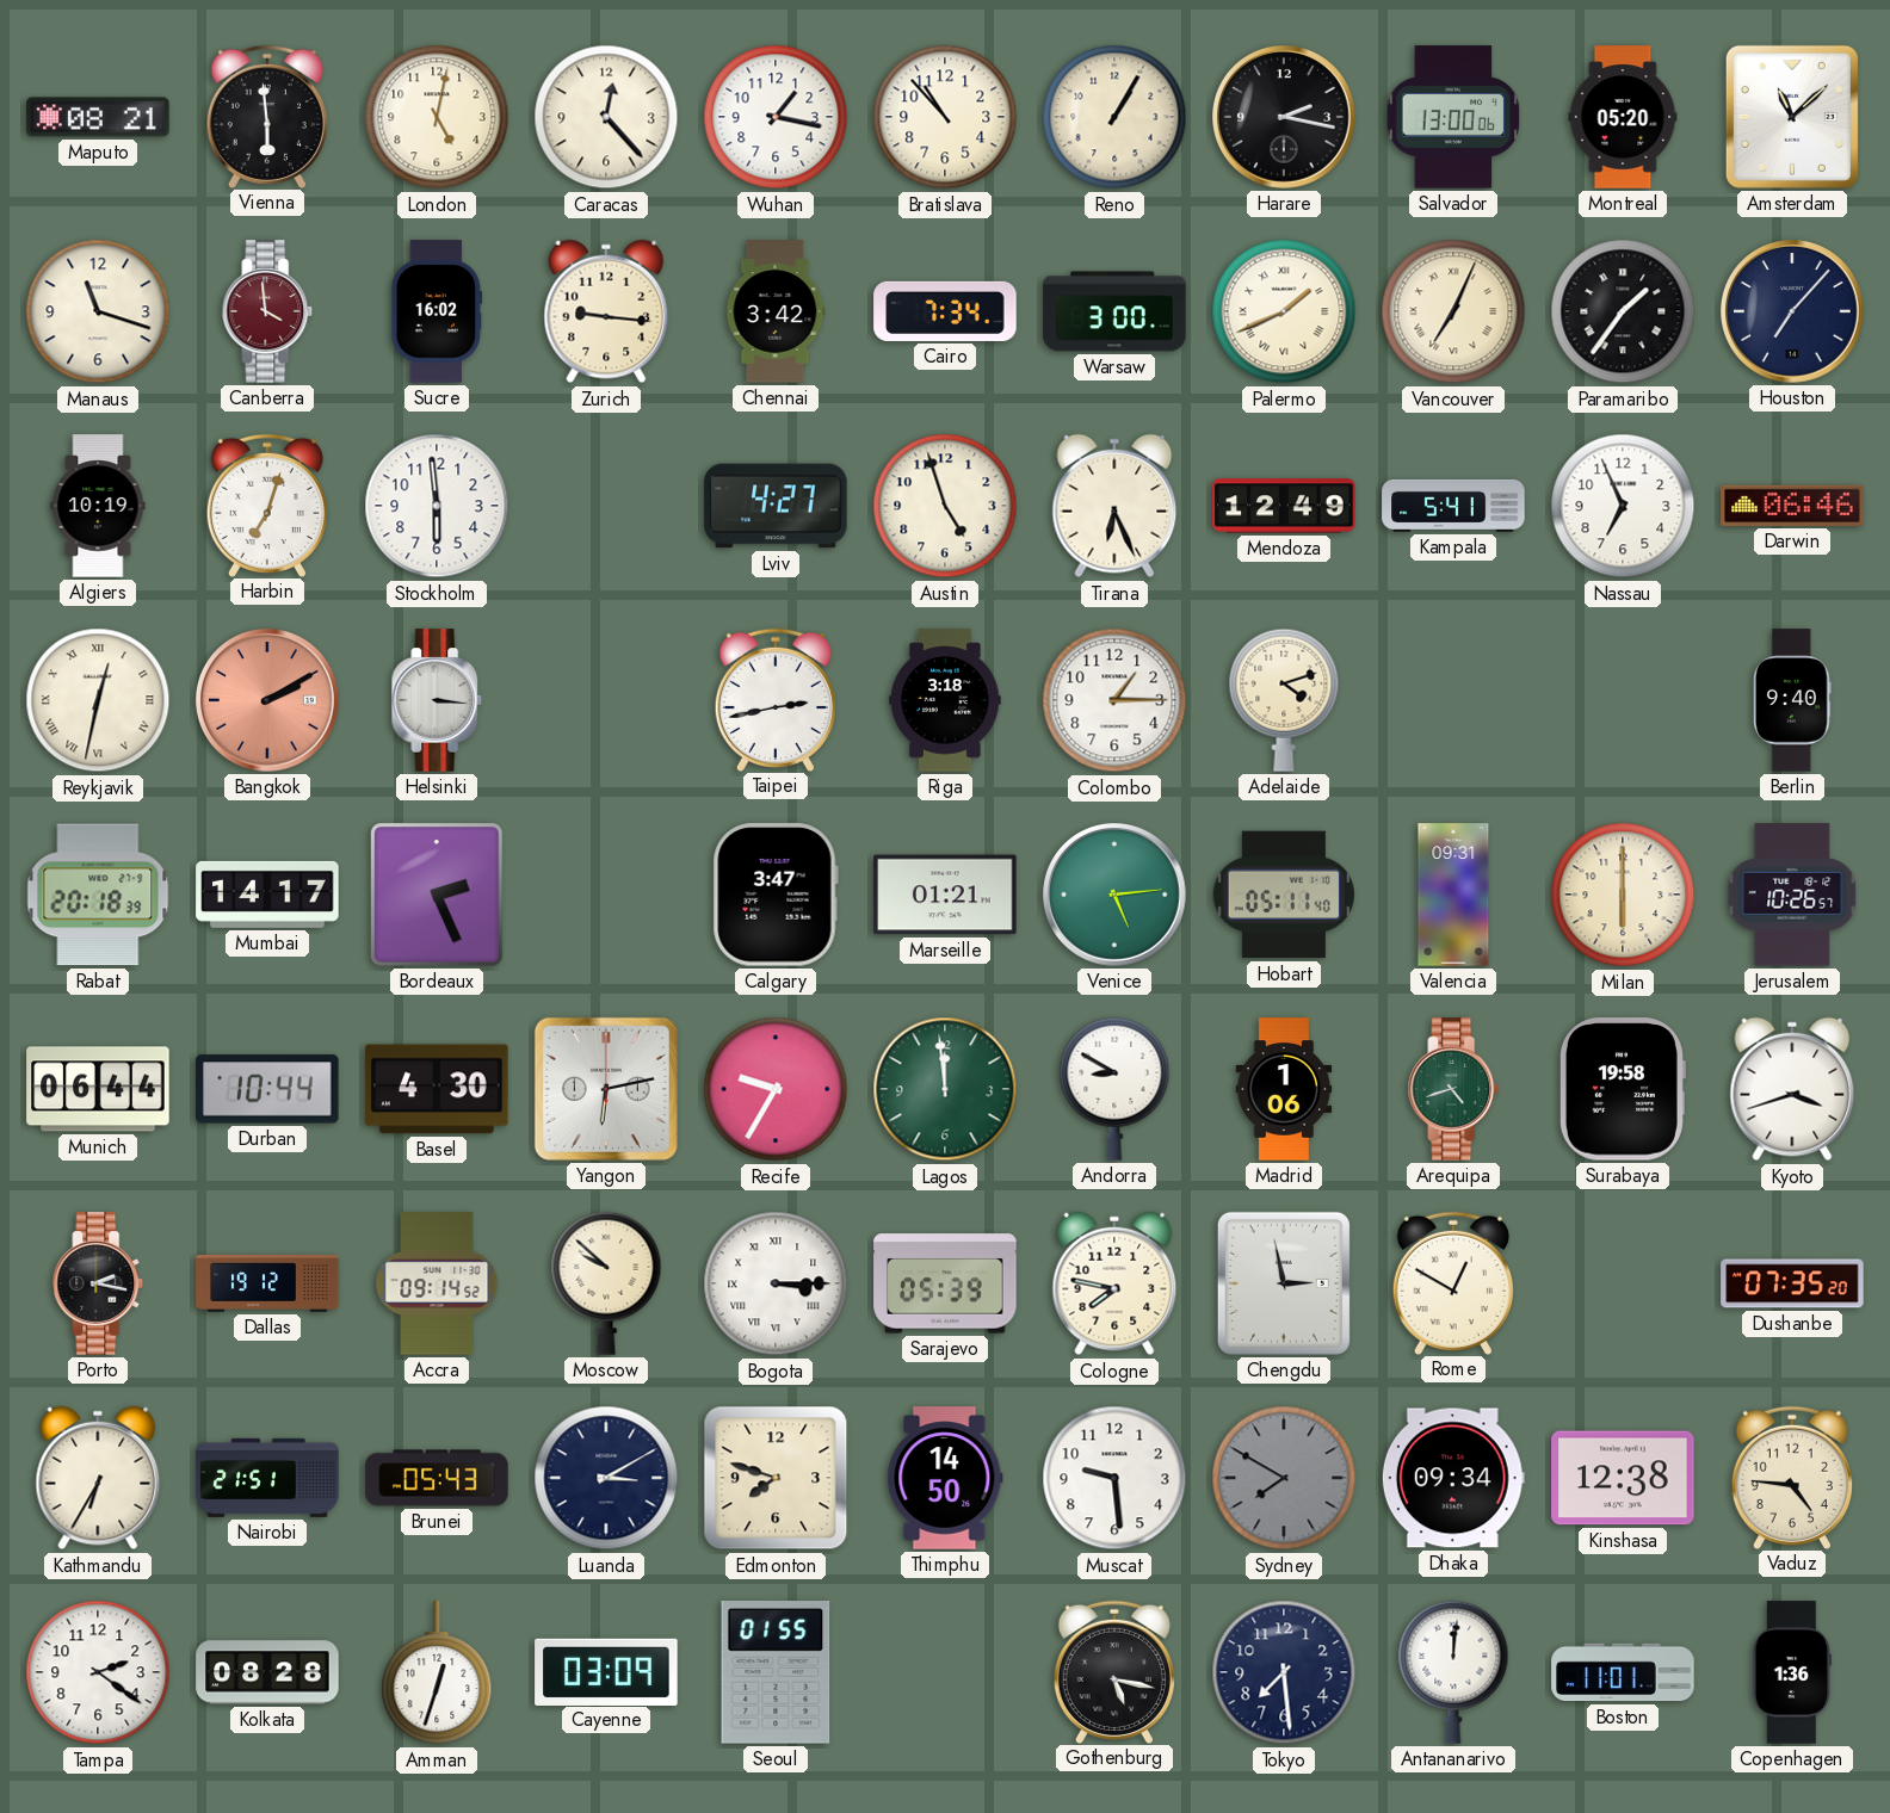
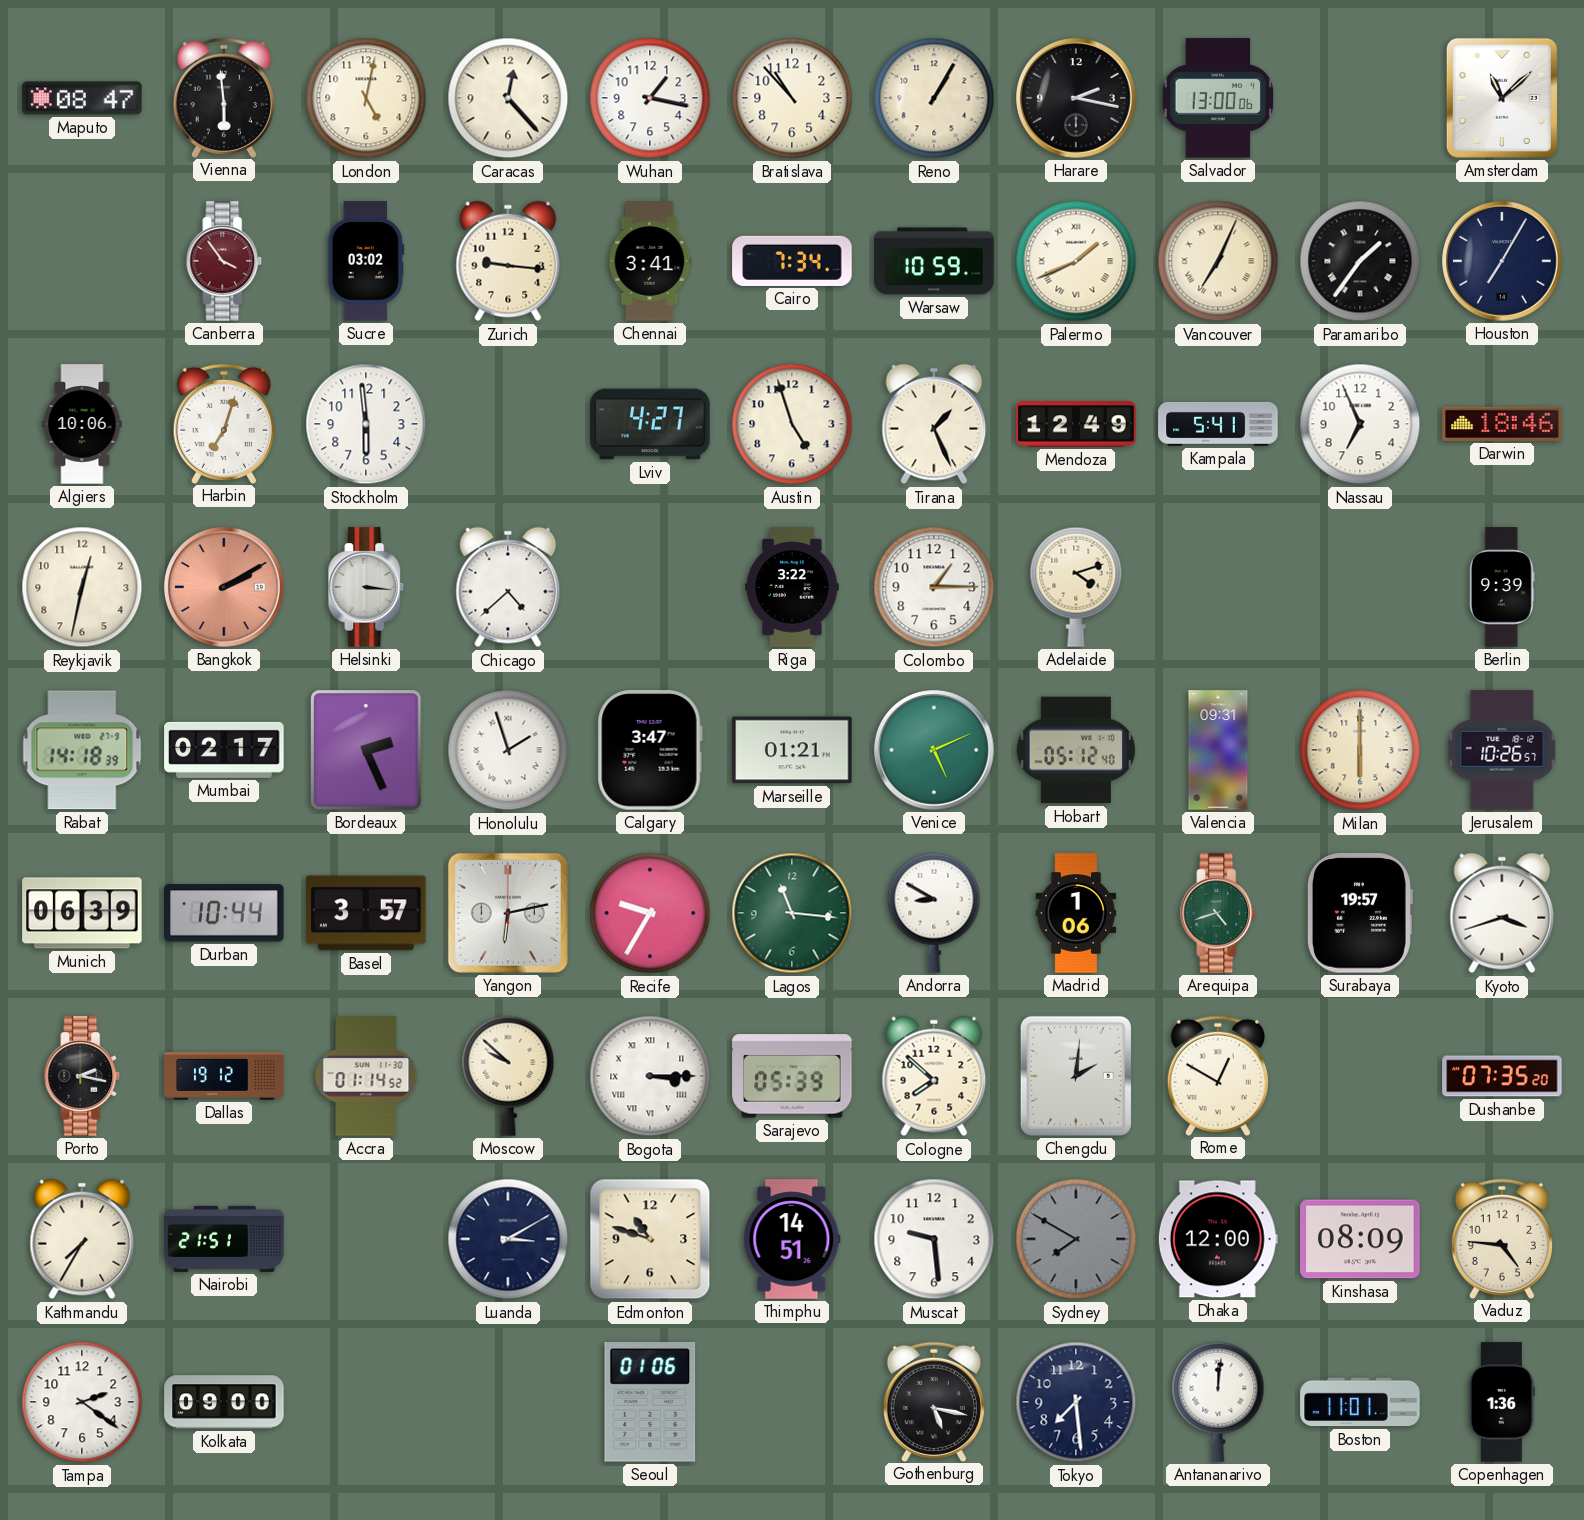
Maputo: 08:21 -> 08:47 (82, 98)
Montreal: 05:20 -> none (1623, 117)
Manaus: 11:18 -> none (98, 311)
Canberra: 3:59 -> 3:54 (224, 261)
Sucre: 16:02 -> 03:02 (366, 261)
Chennai: 3:42 -> 3:41 (650, 261)
Warsaw: 3:00 -> 10:59 (934, 261)
Houston: 7:07 -> 7:05 (1503, 262)
Algiers: 10:19 -> 10:06 (82, 424)
Tirana: 6:26 -> 1:26 (934, 424)
Darwin: 06:46 -> 18:46 (1502, 424)
Reykjavik numerals: Roman -> Arabic (82, 587)
Chicago: none -> 4:38 (508, 587)
Taipei: 2:43 -> none (776, 699)
Riga: 3:18 -> 3:22 (792, 587)
Berlin: 9:40 -> 9:39 (1502, 587)
Rabat: 20:18 -> 14:18 (82, 750)
Mumbai: 14:17 -> 02:17 (224, 750)
Honolulu: none -> 1:57 (508, 750)
Venice: 5:14 -> 5:11 (935, 751)
Hobart: 05:11 -> 05:12 (1076, 750)
Munich: 06:44 -> 06:39 (82, 913)
Basel: 4:30 -> 3:57 (366, 913)
Lagos: 11:59 -> 11:16 (792, 913)
Surabaya: 19:58 -> 19:57 (1359, 913)
Accra: 09:14 -> 01:14 (366, 1076)
Cologne: 7:47 -> 7:52 (934, 1076)
Chengdu: 2:58 -> 2:01 (1076, 1076)
Kathmandu: 6:35 -> 7:35 (82, 1239)
Brunei: 05:43 -> none (437, 1478)
Edmonton: 7:48 -> 10:48 (650, 1239)
Thimphu: 14:50 -> 14:51 (792, 1239)
Dhaka: 09:34 -> 12:00 (1218, 1239)
Kinshasa: 12:38 -> 08:09 (1360, 1239)
Kolkata: 08:28 -> 09:00 (224, 1402)
Amman: 12:33 -> none (437, 1673)
Cayenne: 03:09 -> none (606, 1671)
Seoul: 01:55 -> 01:06 (650, 1402)
